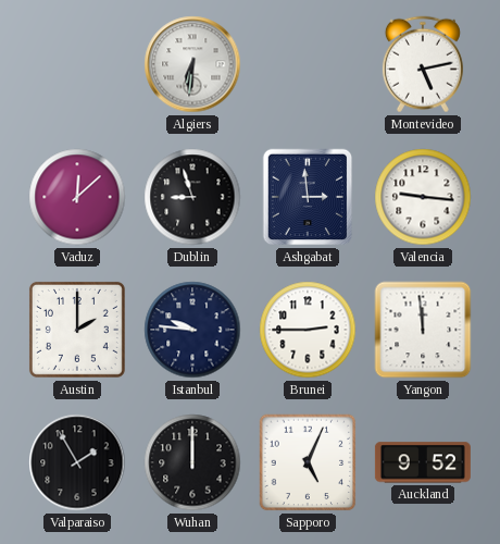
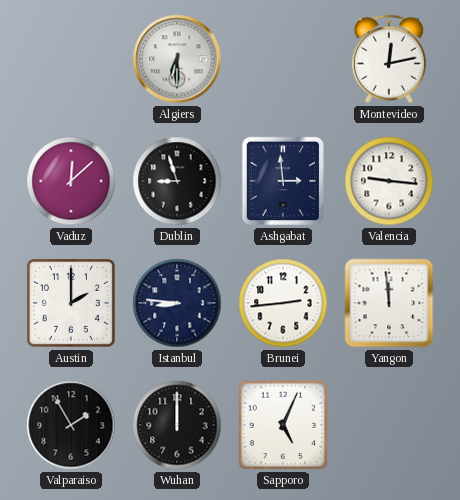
Algiers: 6:31 -> 6:30 (177, 59)
Montevideo: 5:13 -> 12:13 (389, 59)
Istanbul: 9:46 -> 8:46 (177, 303)
Brunei: 2:45 -> 2:44 (283, 303)
Auckland: 9:52 -> none (423, 462)
